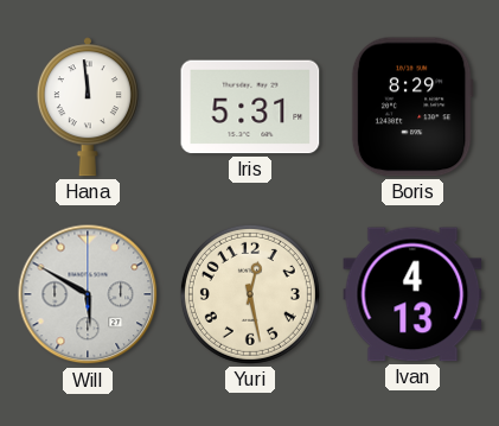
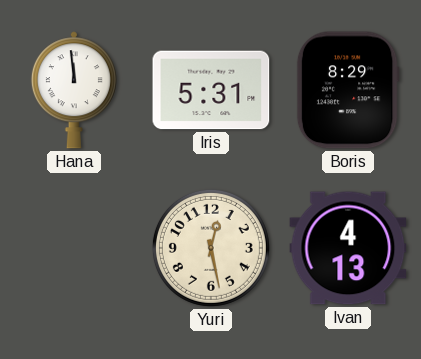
Will: 5:50 -> none (88, 294)
